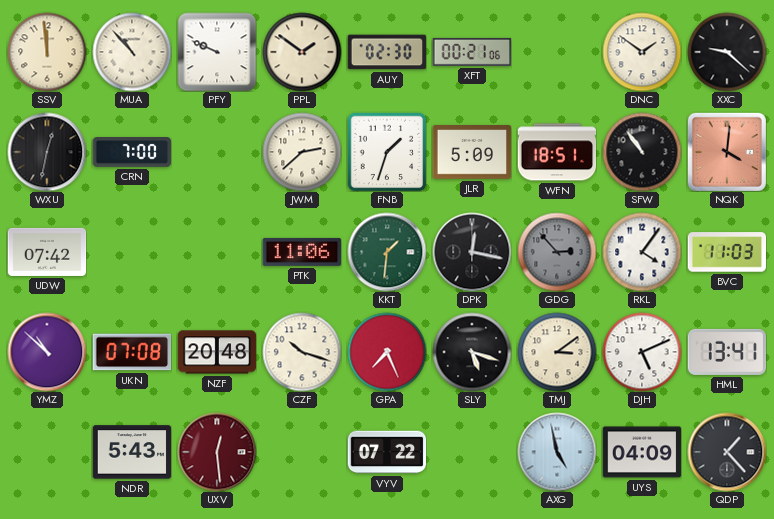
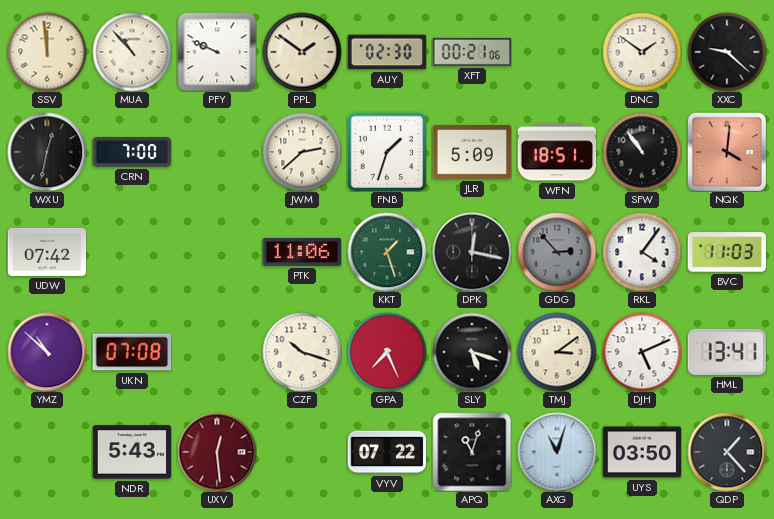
KKT: 1:31 -> 1:27 (387, 252)
NZF: 20:48 -> none (217, 352)
APQ: none -> 11:03 (472, 452)
AXG: 4:58 -> 11:03 (557, 452)
UYS: 04:09 -> 03:50 (642, 452)
